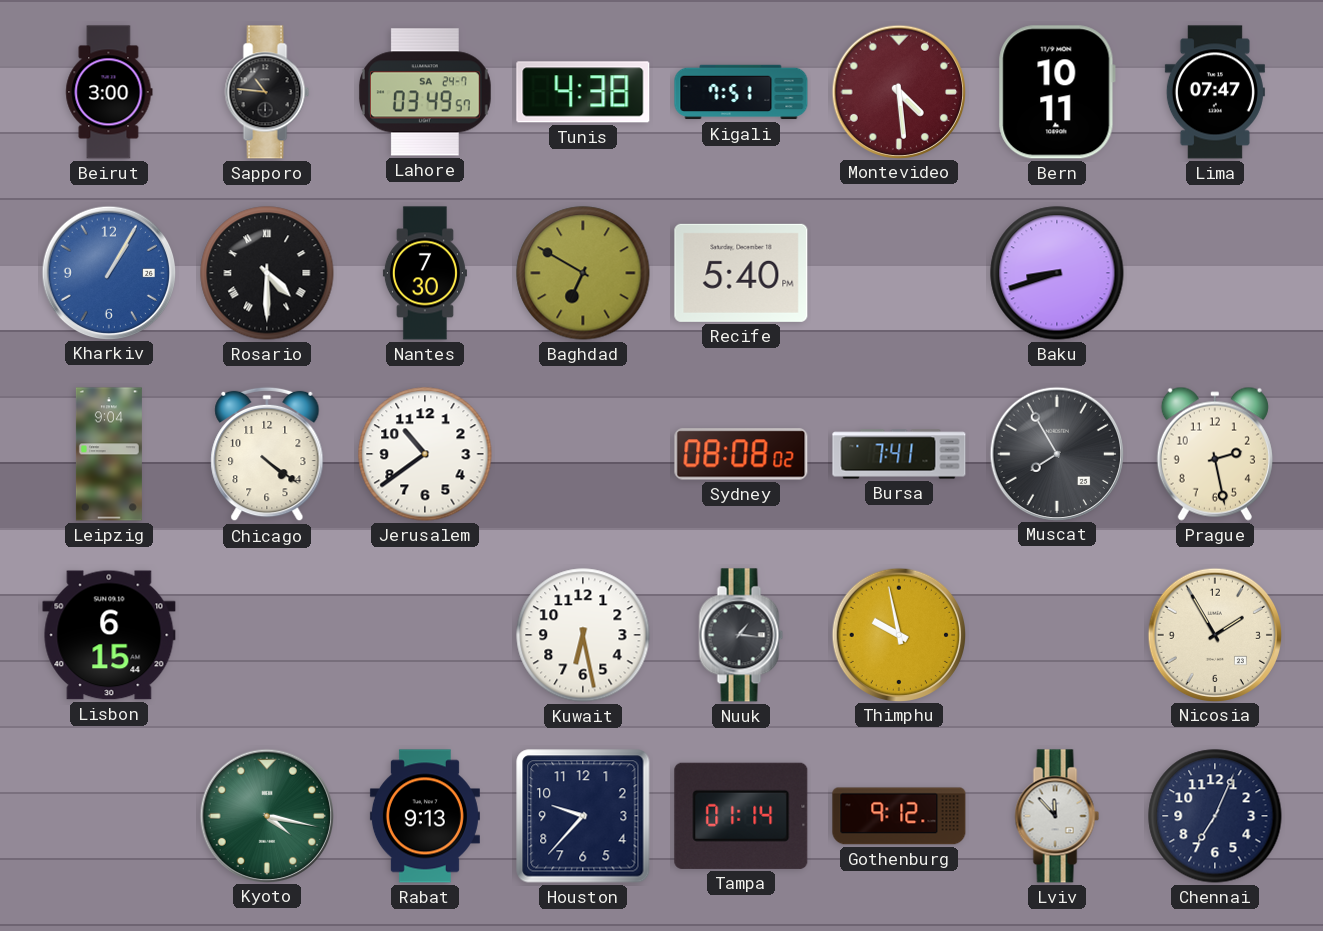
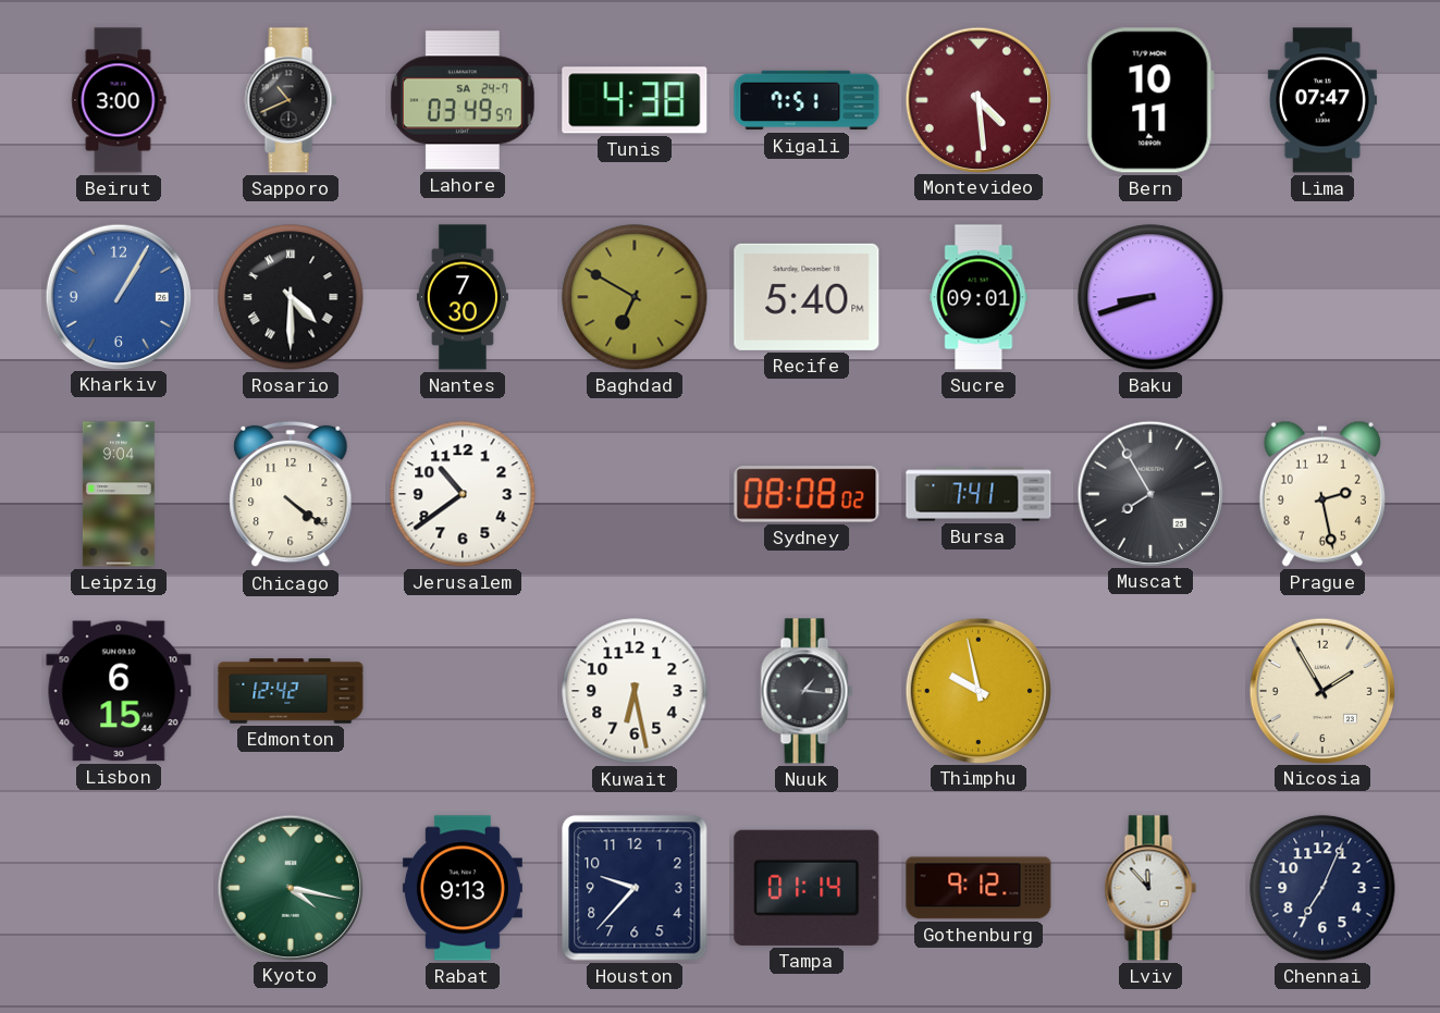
Sapporo: 10:46 -> 10:41 (291, 100)
Sucre: none -> 09:01 (979, 297)
Edmonton: none -> 12:42 (291, 691)
